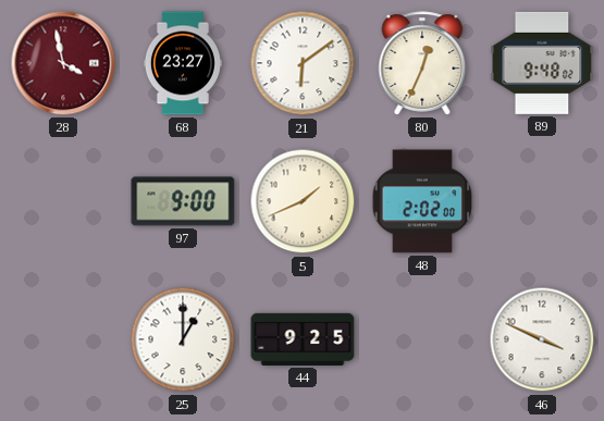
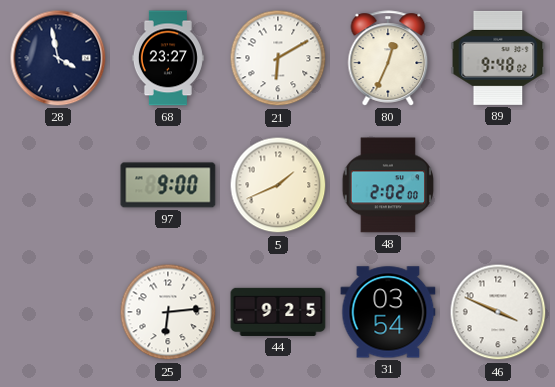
28 dial: burgundy -> navy (58, 58)
21: 6:09 -> 6:10 (278, 58)
25: 1:00 -> 6:14 (168, 312)
31: none -> 03:54 (388, 312)
